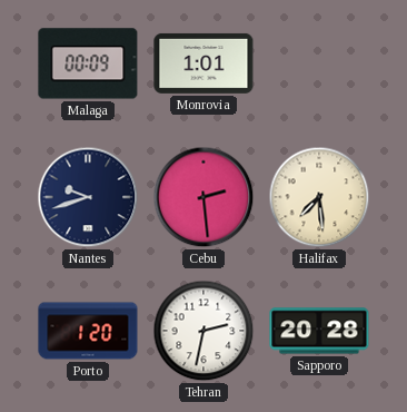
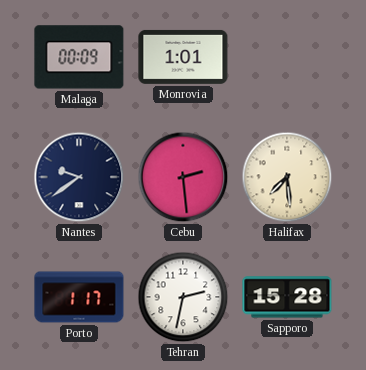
Nantes: 9:42 -> 9:39 (79, 177)
Porto: 1:20 -> 1:17 (79, 297)
Sapporo: 20:28 -> 15:28 (287, 297)
